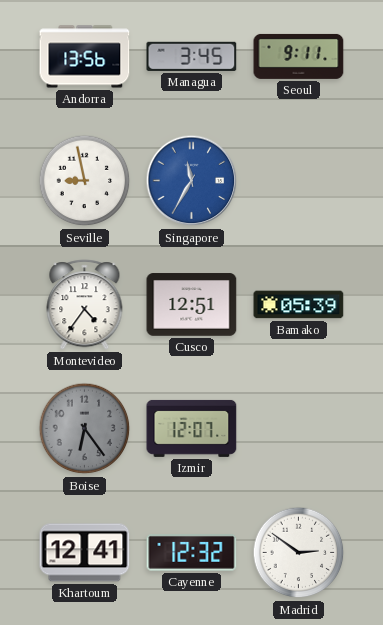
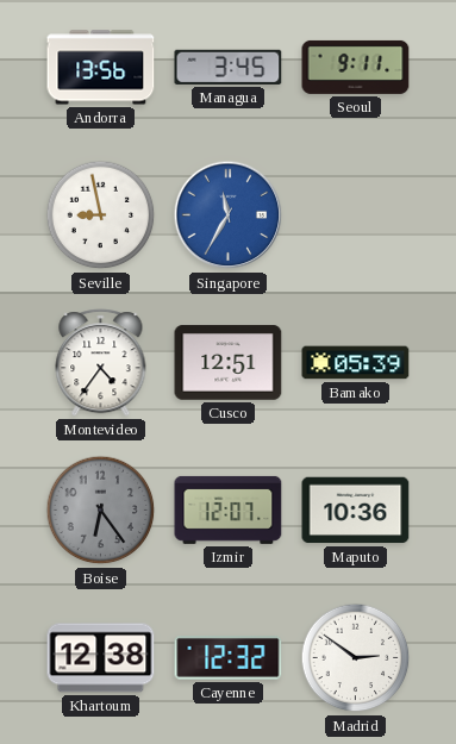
Maputo: none -> 10:36 (356, 511)
Khartoum: 12:41 -> 12:38 (101, 658)
